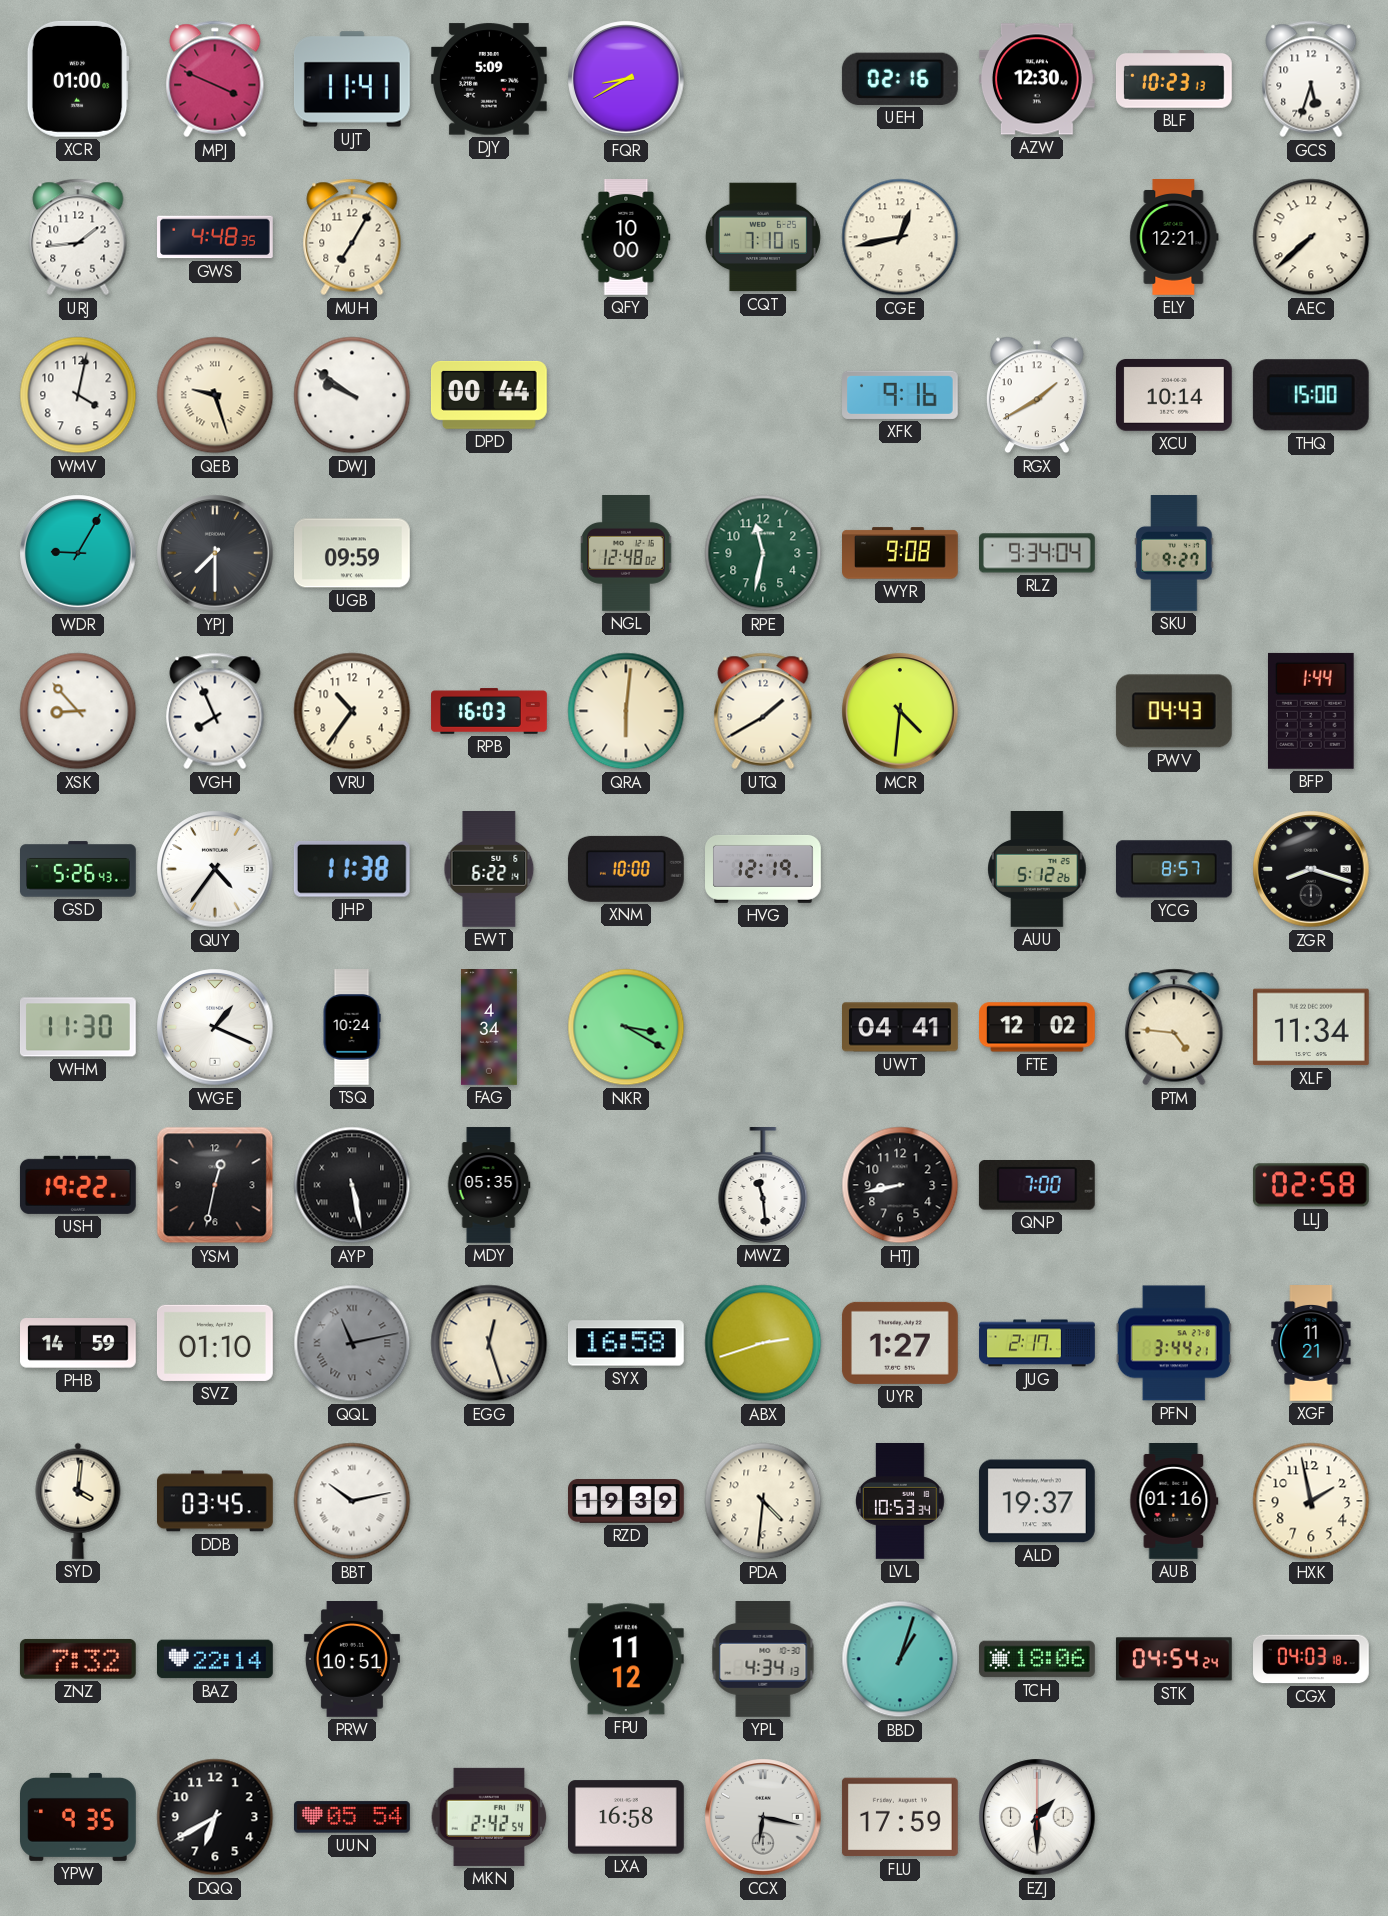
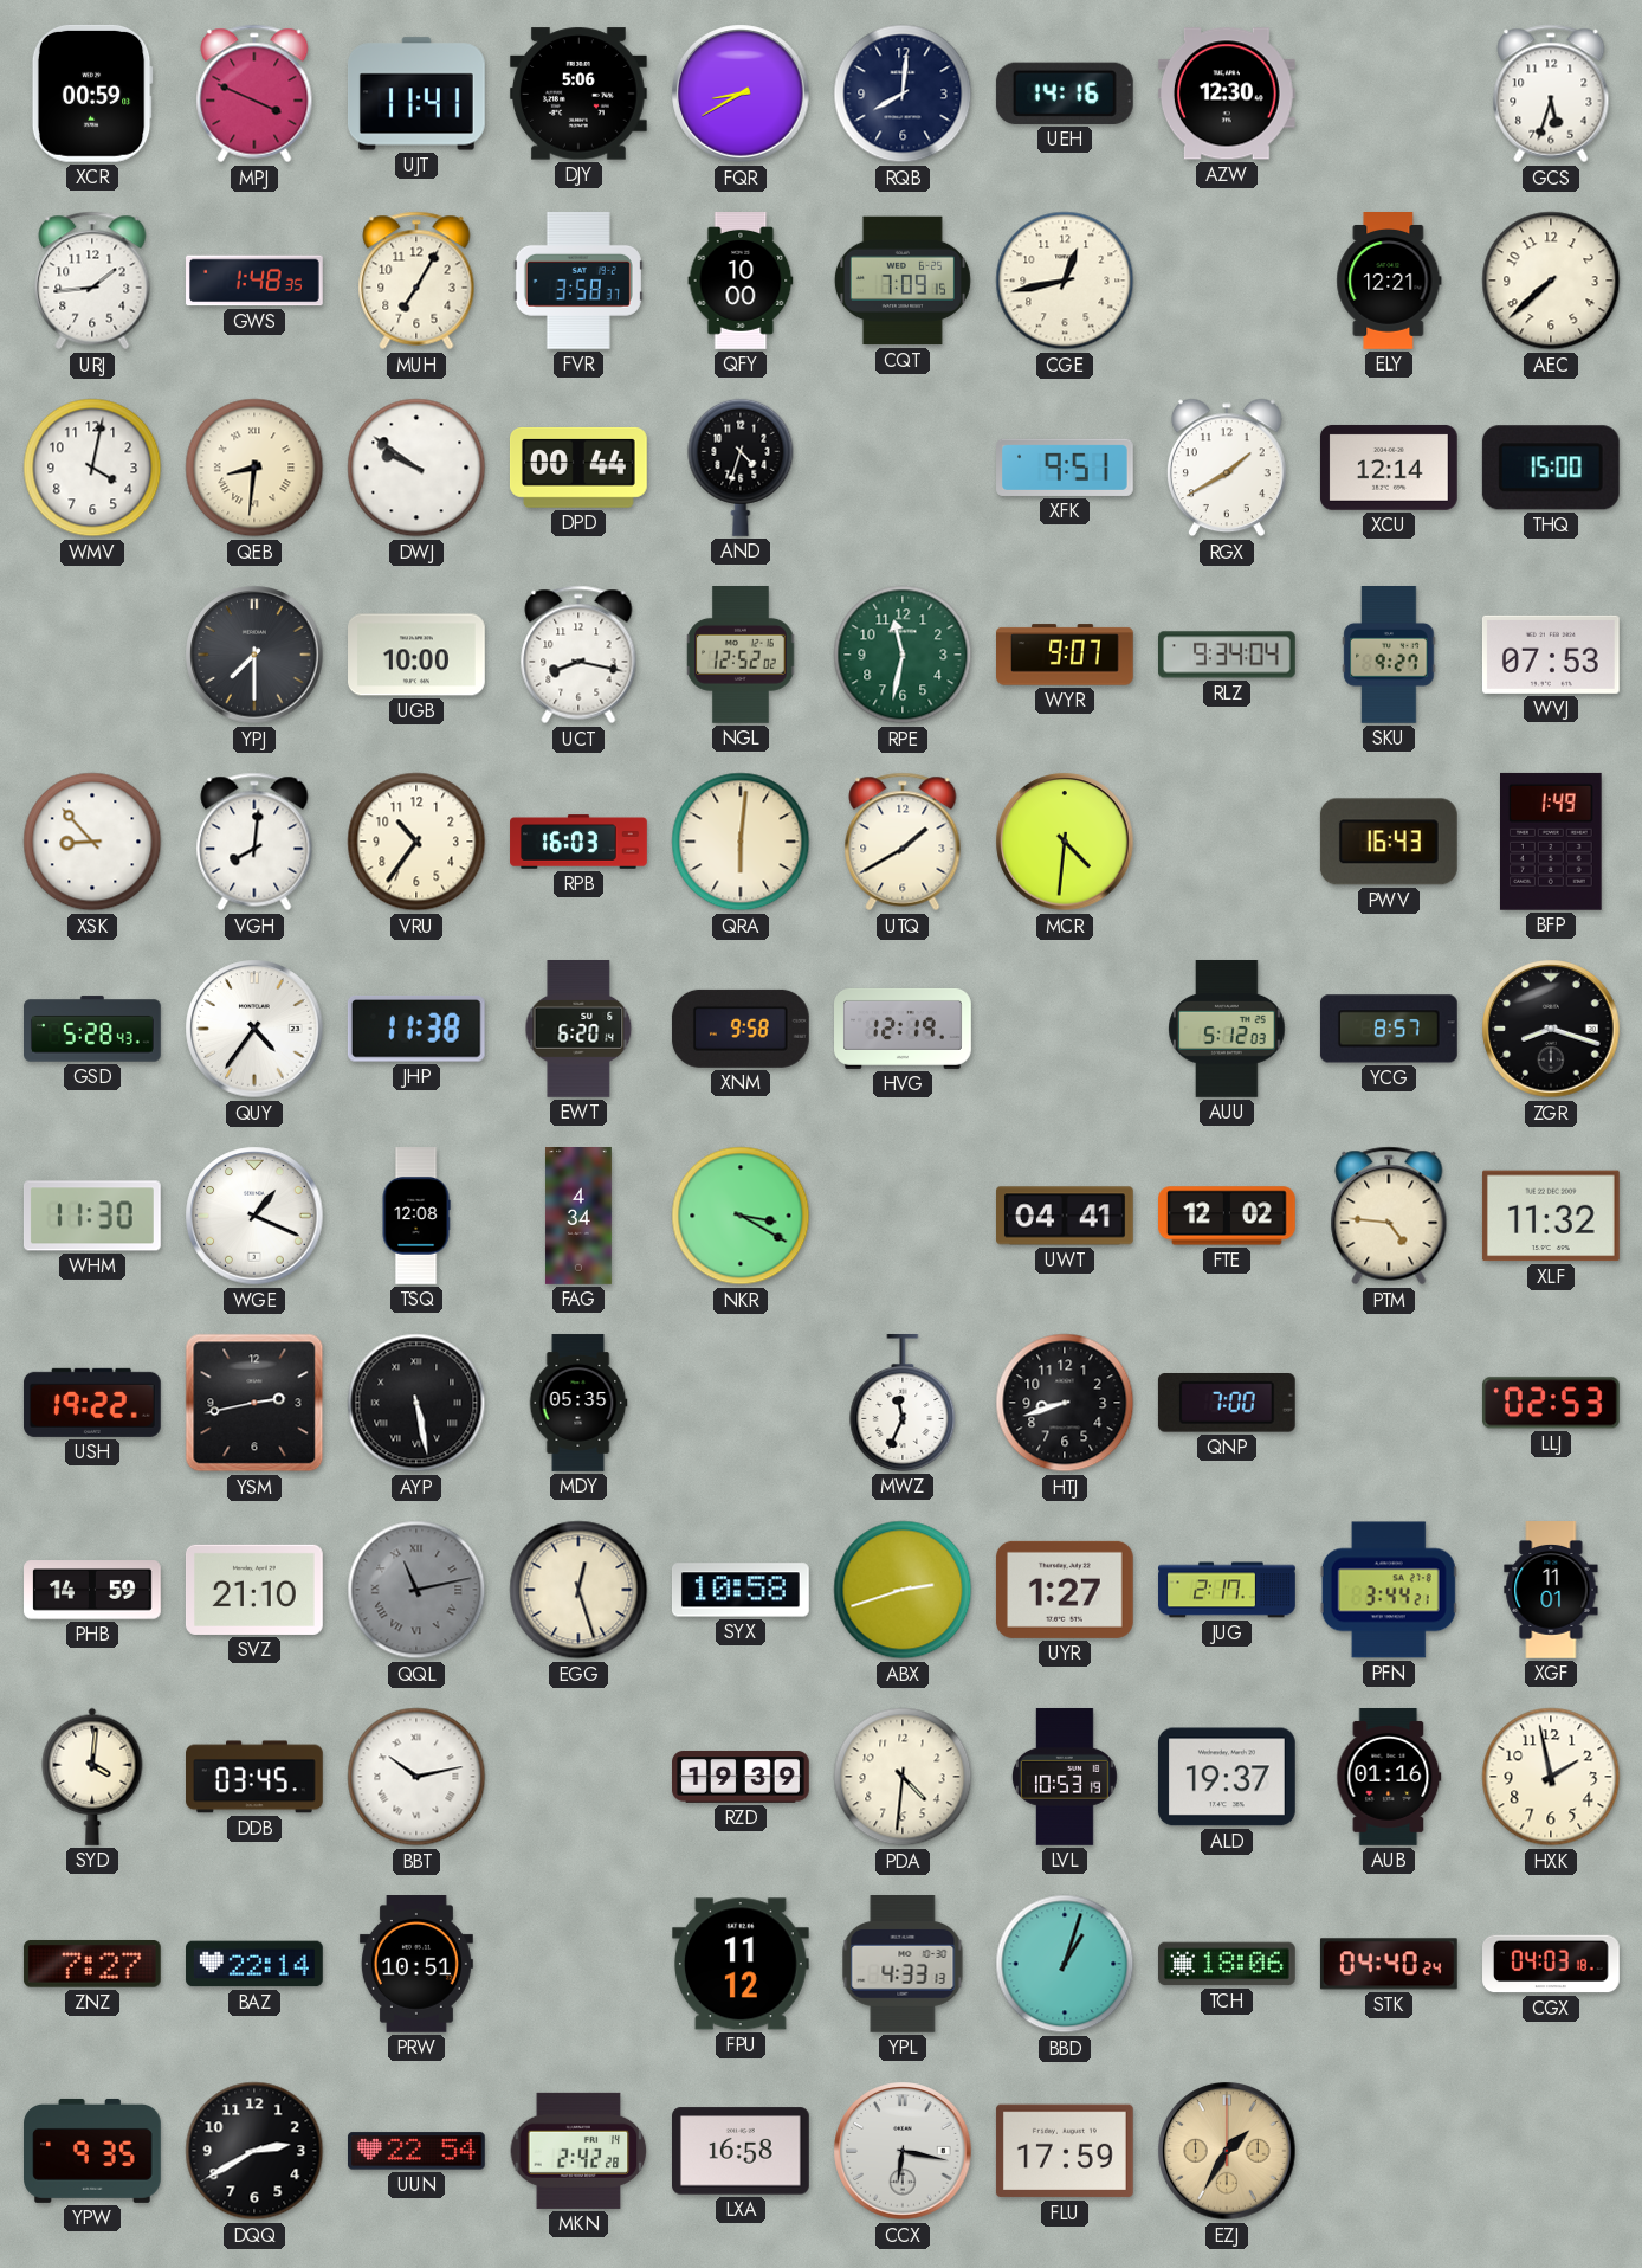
XCR: 01:00 -> 00:59 (92, 94)
DJY: 5:09 -> 5:06 (578, 94)
RQB: none -> 8:01 (903, 94)
UEH: 02:16 -> 14:16 (1065, 94)
BLF: 10:23 -> none (1175, 80)
GWS: 4:48 -> 1:48 (256, 281)
FVR: none -> 3:58 (578, 281)
CQT: 7:10 -> 7:09 (903, 281)
QEB: 9:27 -> 8:31 (254, 468)
AND: none -> 4:33 (741, 468)
XFK: 9:16 -> 9:51 (1066, 468)
XCU: 10:14 -> 12:14 (1389, 468)
WDR: 9:05 -> none (78, 553)
UGB: 09:59 -> 10:00 (418, 655)
UCT: none -> 8:17 (578, 655)
NGL: 12:48 -> 12:52 (741, 656)
WYR: 9:08 -> 9:07 (1066, 655)
WVJ: none -> 07:53 (1551, 655)
VGH: 7:56 -> 8:01 (254, 842)
PWV: 04:43 -> 16:43 (1389, 842)
BFP: 1:44 -> 1:49 (1552, 842)
GSD: 5:26 -> 5:28 (93, 1029)
EWT: 6:22 -> 6:20 (578, 1030)
XNM: 10:00 -> 9:58 (741, 1029)
AUU: 5:12:26 -> 5:12:03 (1227, 1030)
TSQ: 10:24 -> 12:08 (416, 1216)
XLF: 11:34 -> 11:32 (1551, 1216)
YSM: 12:32 -> 2:43 (254, 1403)
MWZ: 11:29 -> 11:34 (903, 1404)
HTJ: 8:43 -> 8:42 (1065, 1403)
LLJ: 02:58 -> 02:53 (1551, 1403)
SVZ: 01:10 -> 21:10 (254, 1590)
SYX: 16:58 -> 10:58 (741, 1590)
XGF: 11:21 -> 11:01 (1551, 1591)
LVL: 10:53:34 -> 10:53:19 (1065, 1778)
ZNZ: 7:32 -> 7:27 (92, 1964)
YPL: 4:34 -> 4:33 (903, 1965)
STK: 04:54 -> 04:40 (1389, 1964)
DQQ: 6:40 -> 2:40 (254, 2151)
UUN: 05:54 -> 22:54 (418, 2151)
MKN: 2:42:54 -> 2:42:28 (578, 2151)
EZJ: 1:30 -> 1:35 (1227, 2151)
EZJ dial: white -> champagne (1227, 2151)
